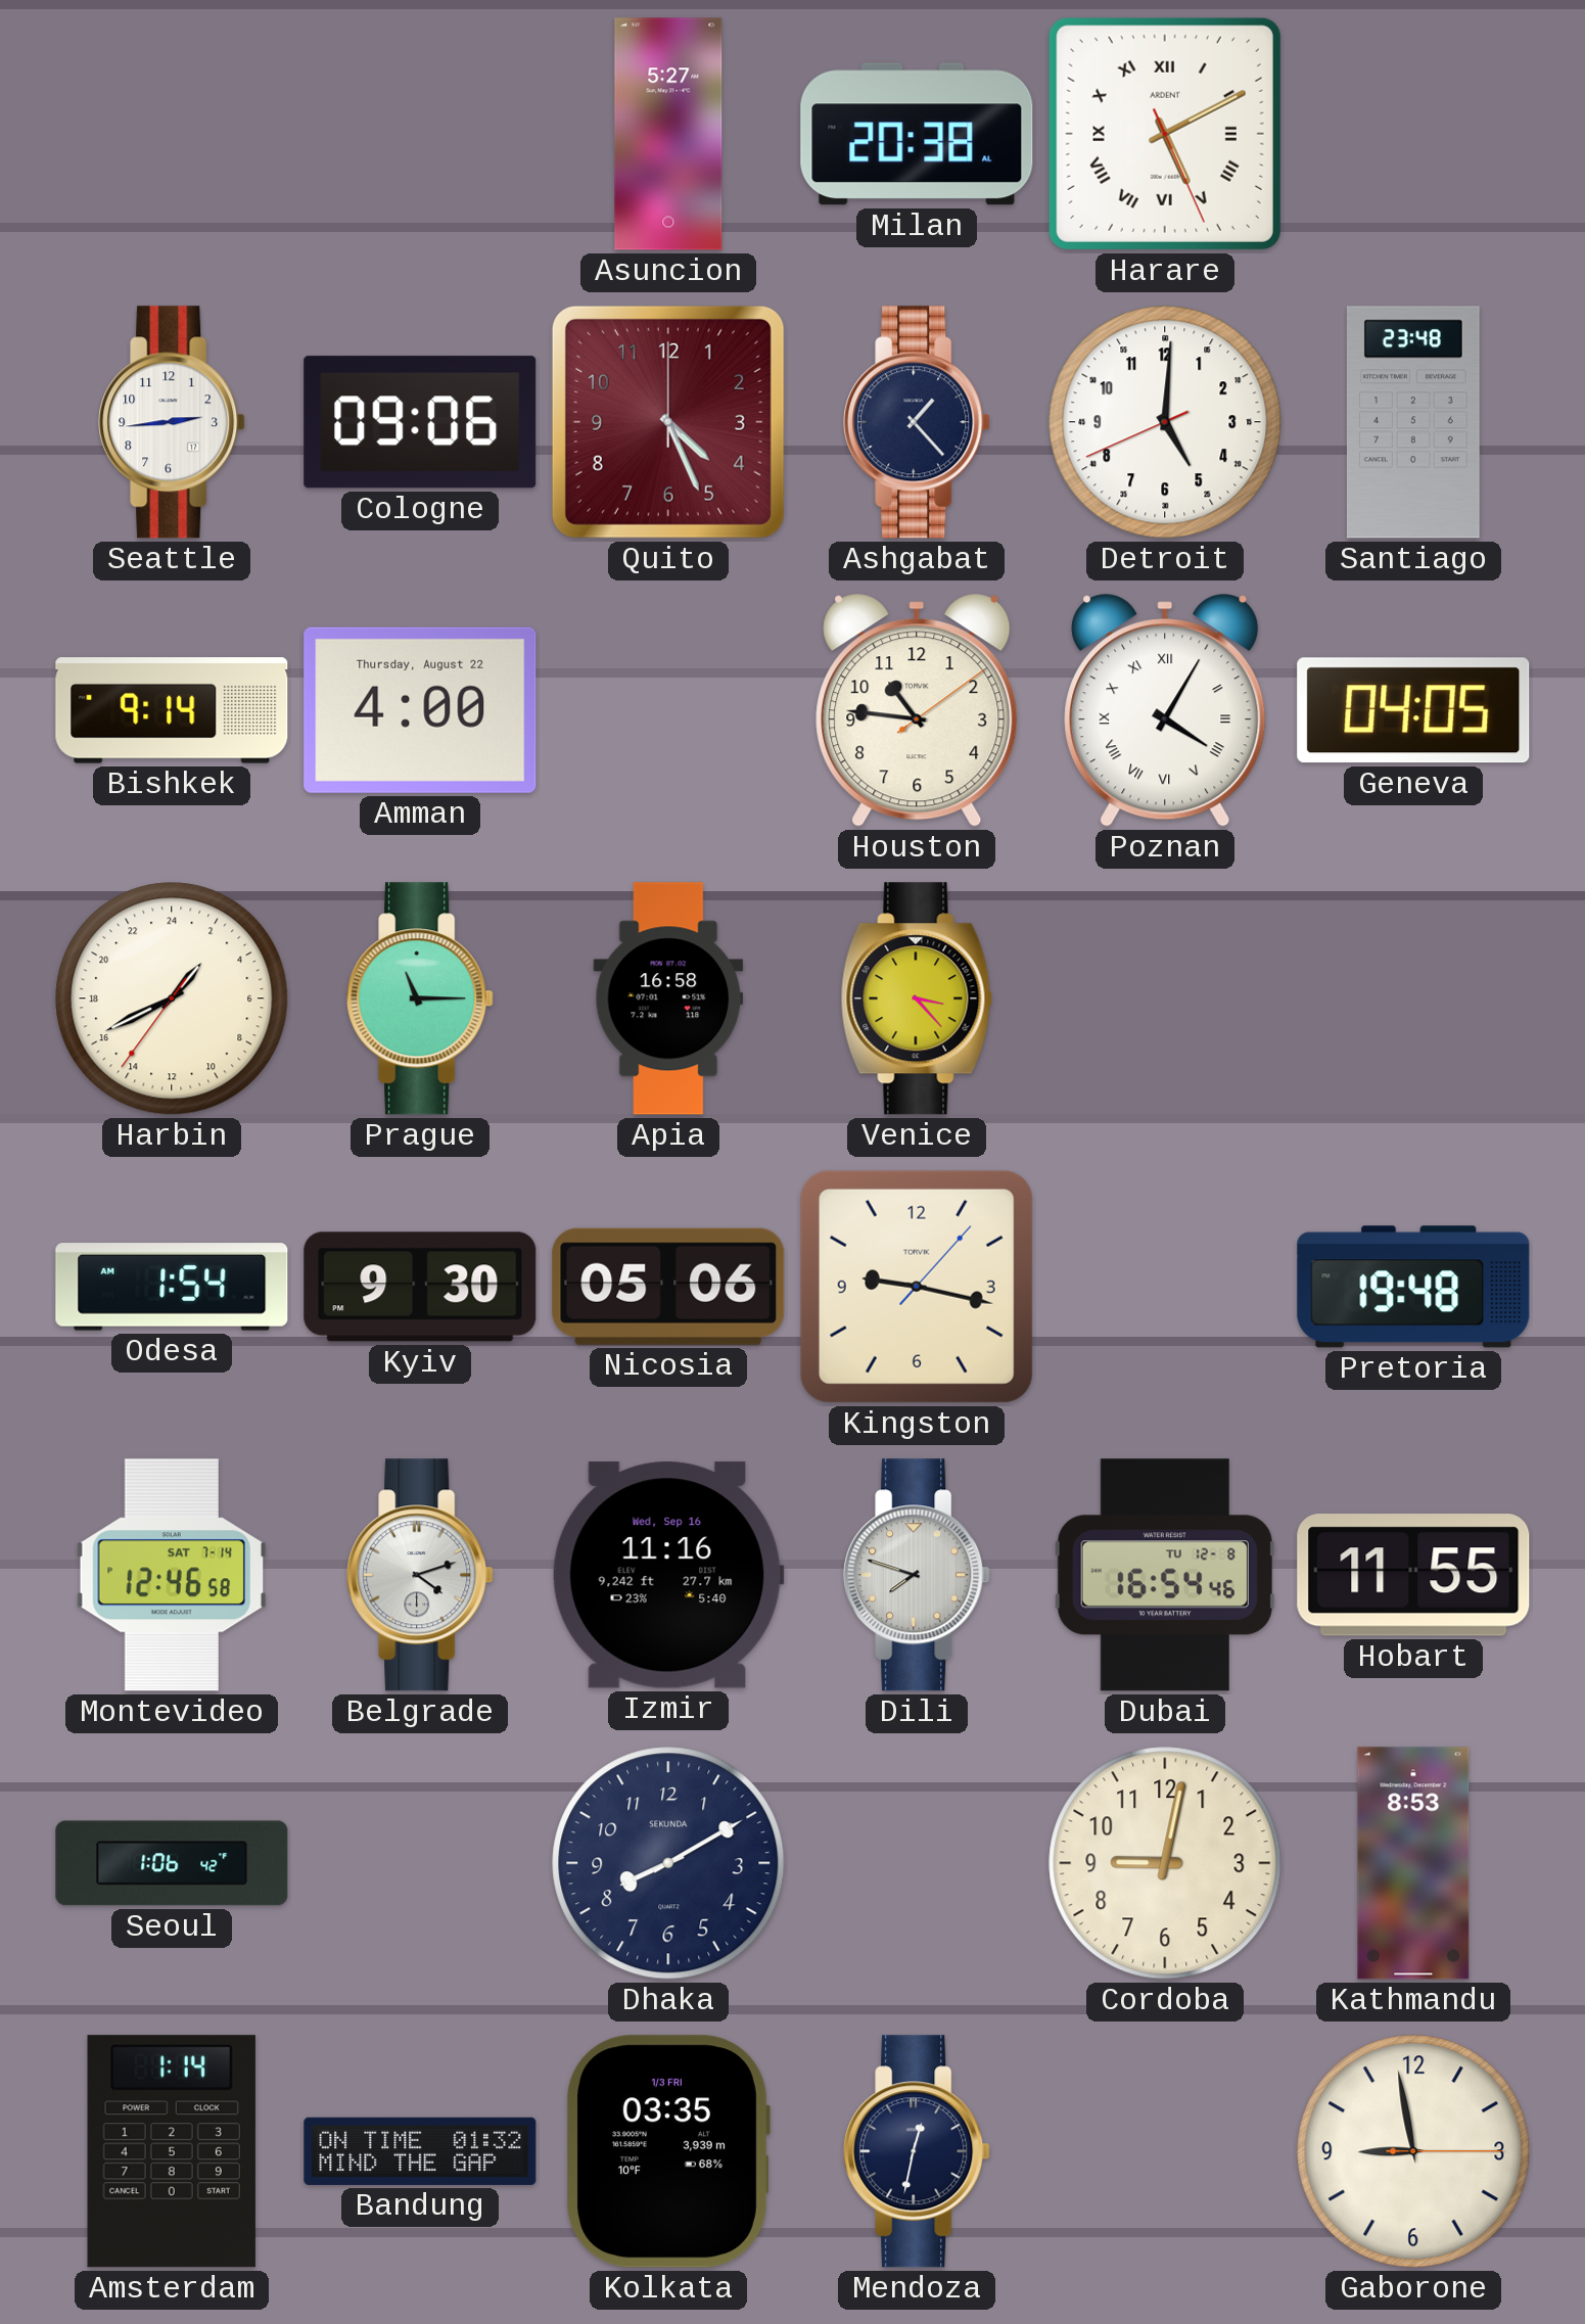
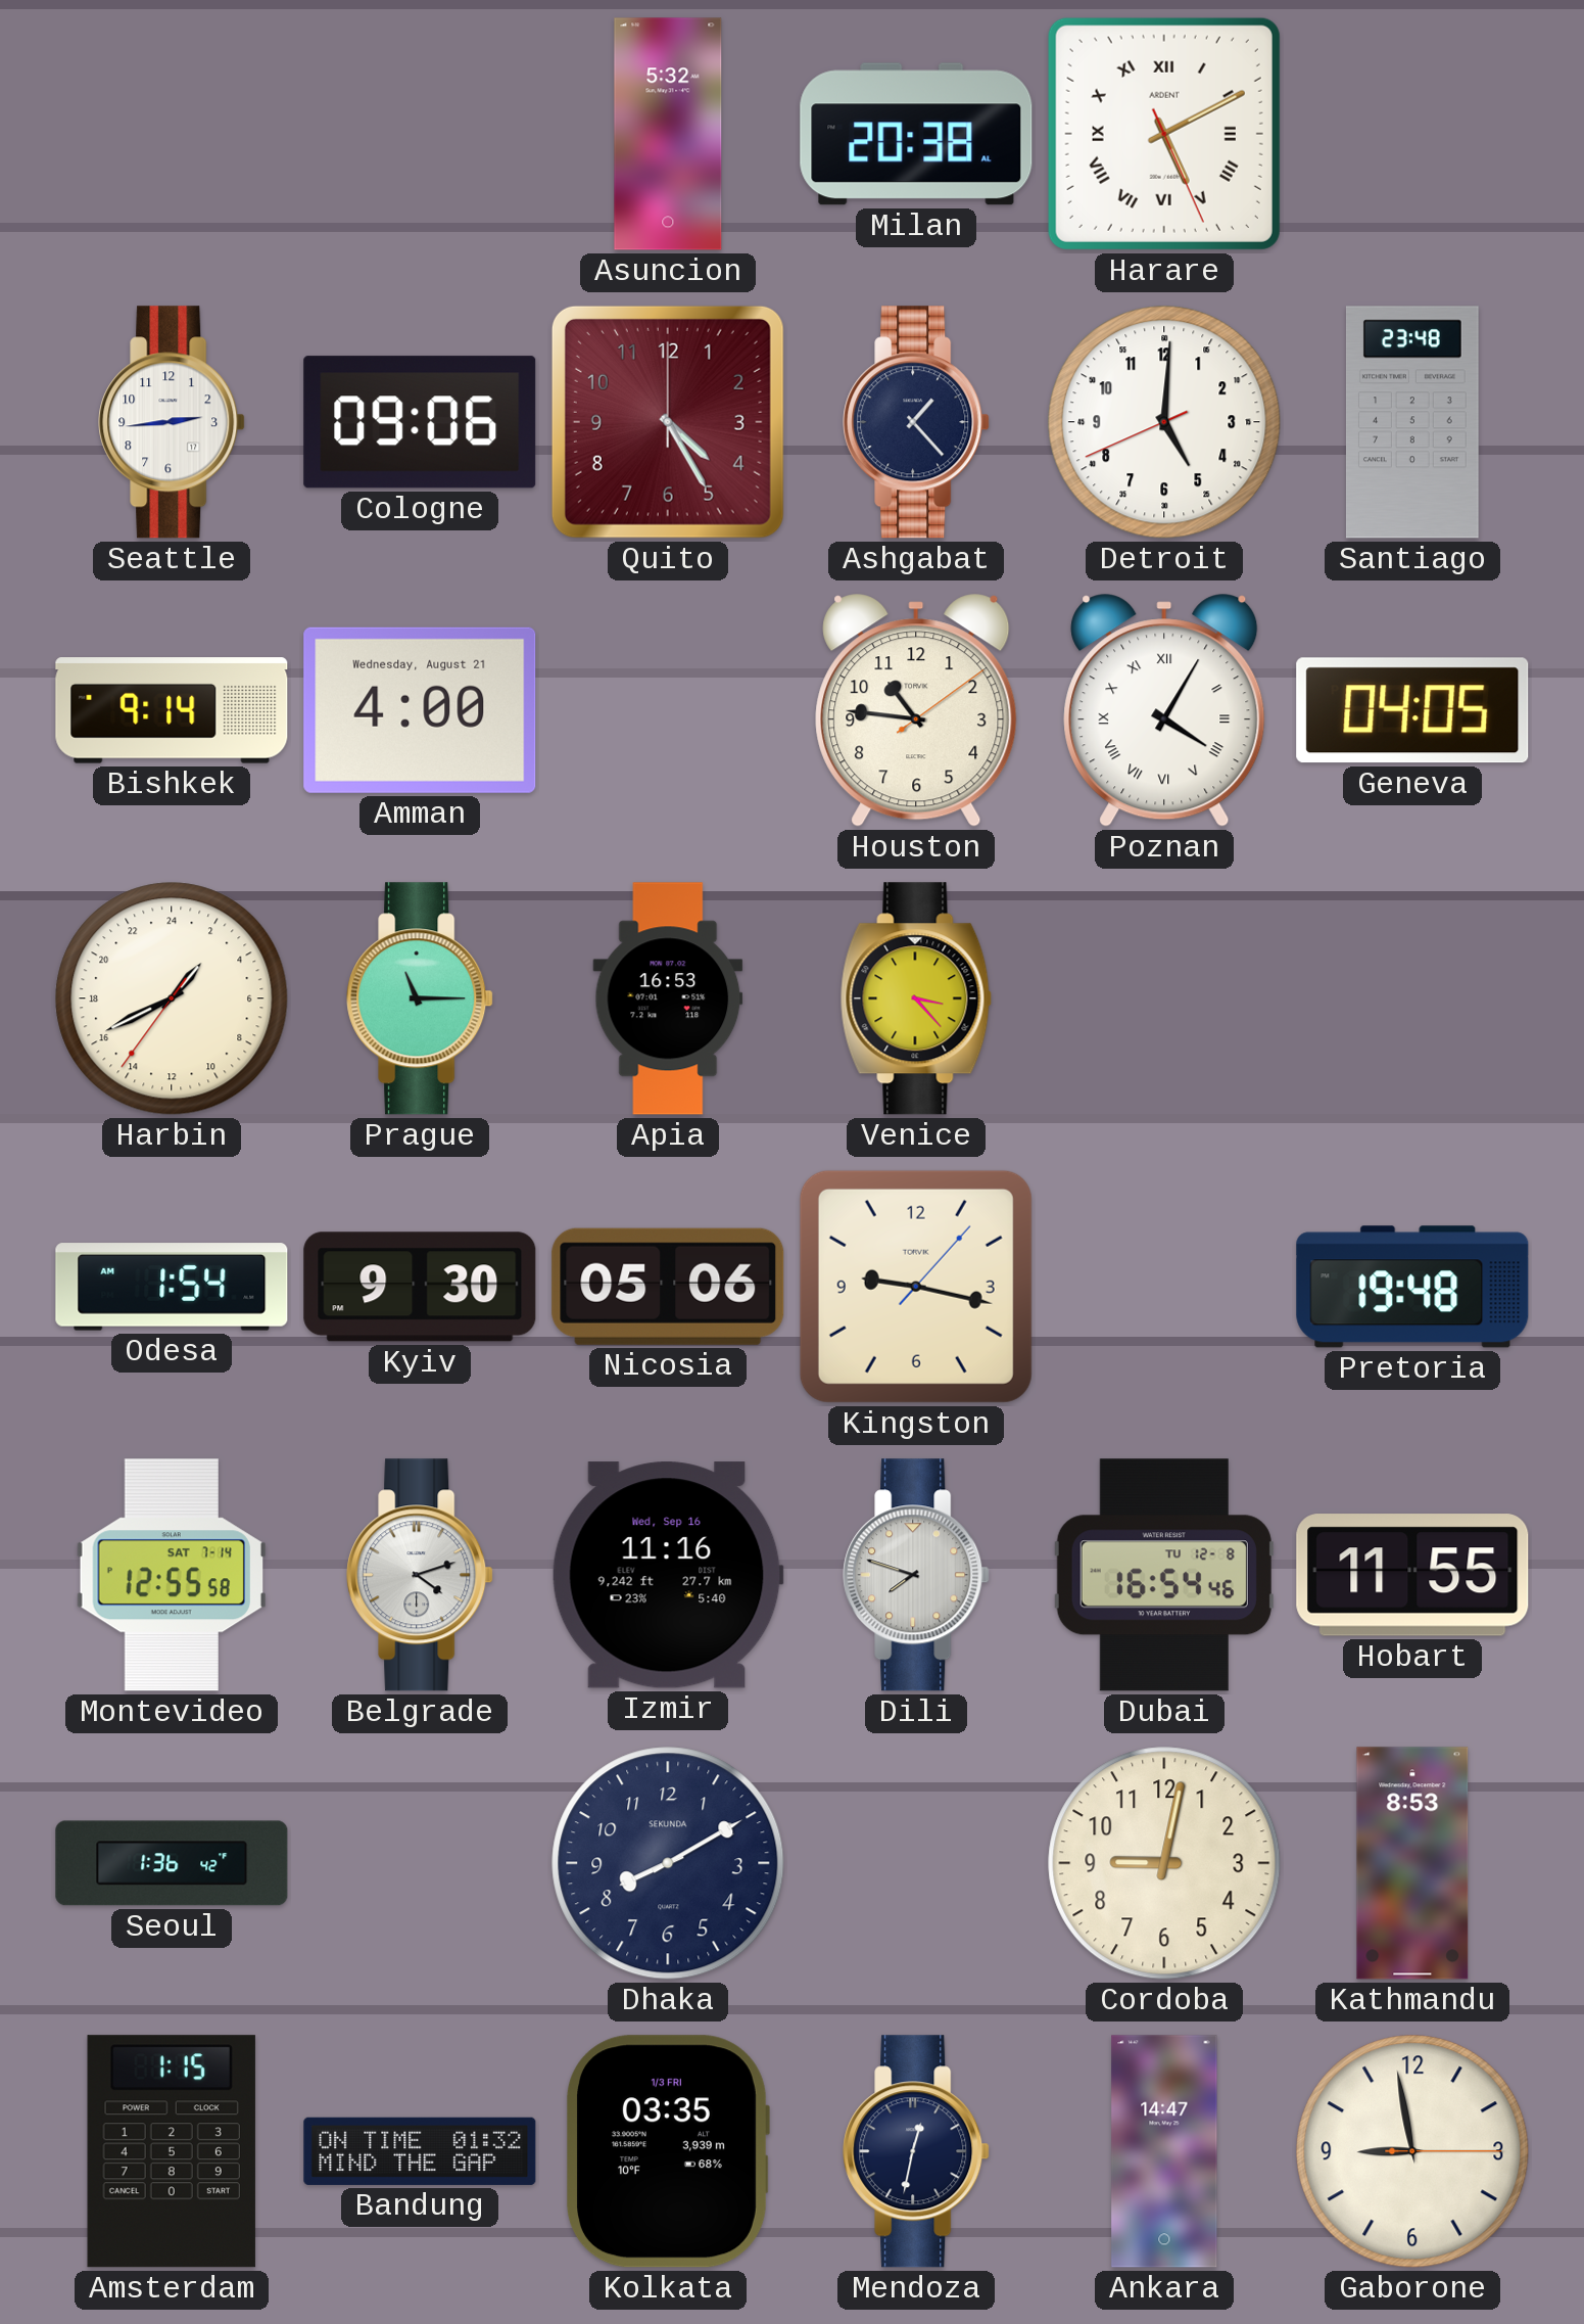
Asuncion: 5:27 -> 5:32 (668, 134)
Quito: 4:26 -> 4:25 (668, 422)
Amman date: Thursday, August 22 -> Wednesday, August 21 (420, 710)
Apia: 16:58 -> 16:53 (668, 998)
Montevideo: 12:46 -> 12:55 (172, 1575)
Seoul: 1:06 -> 1:36 (172, 1863)
Amsterdam: 1:14 -> 1:15 (172, 2151)
Ankara: none -> 14:47 (1164, 2151)
